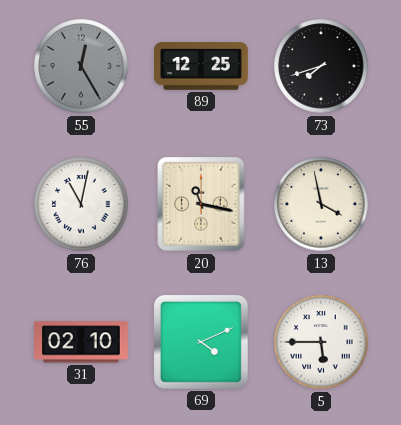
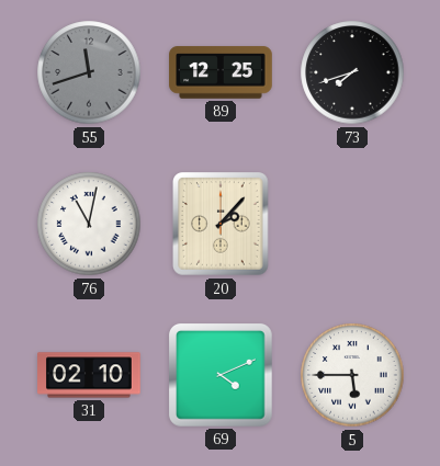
55: 12:25 -> 11:42 (89, 72)
20: 11:17 -> 2:07 (222, 224)
13: 3:58 -> none (321, 204)
